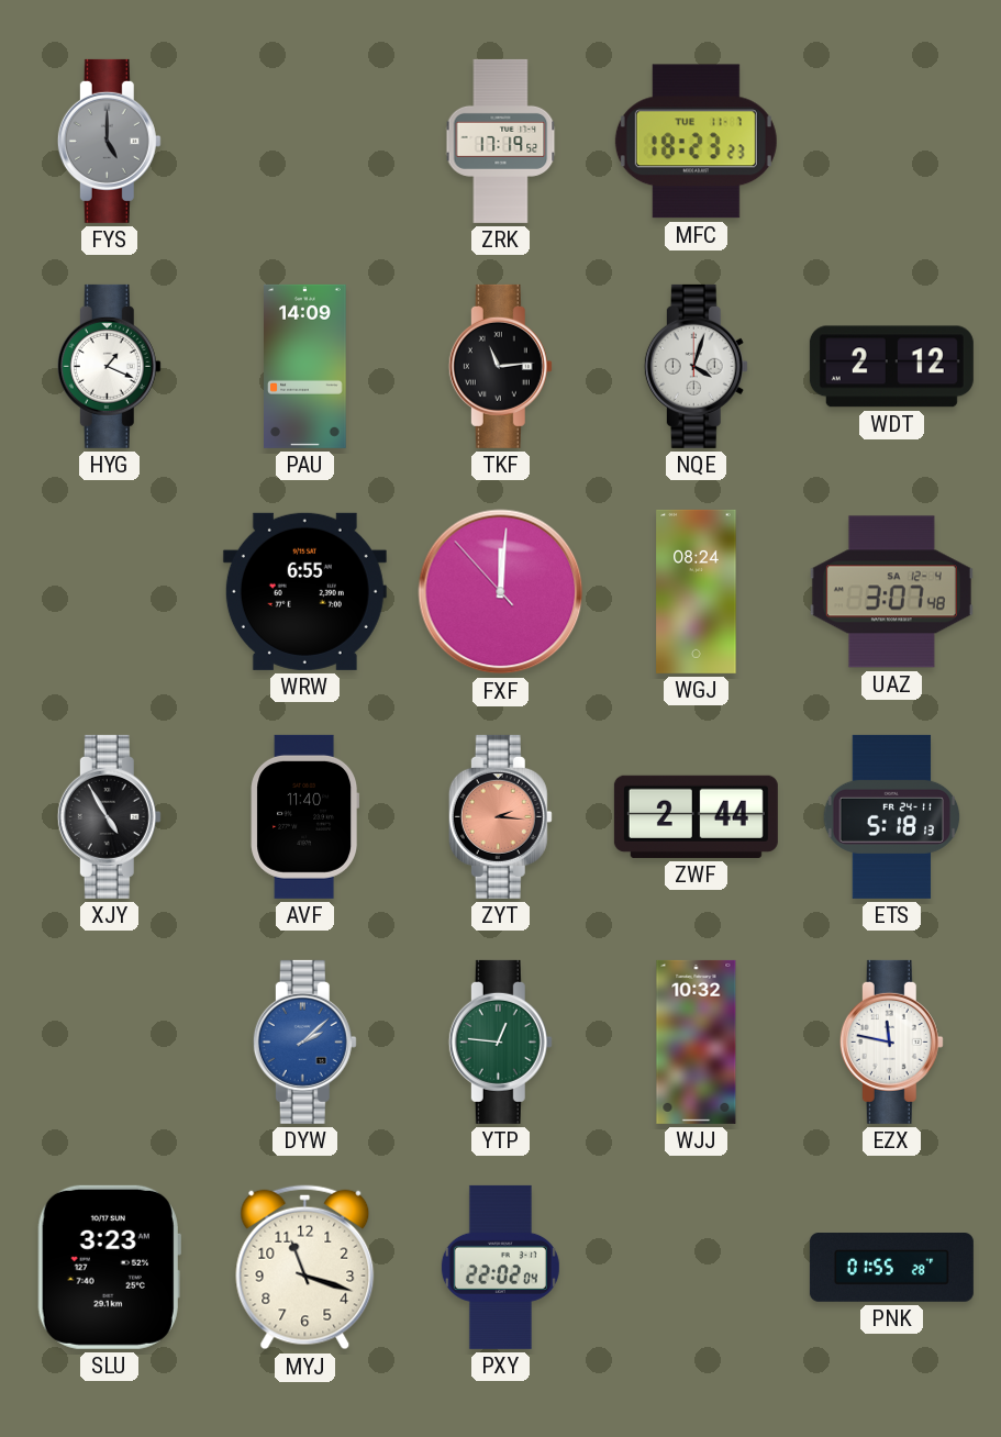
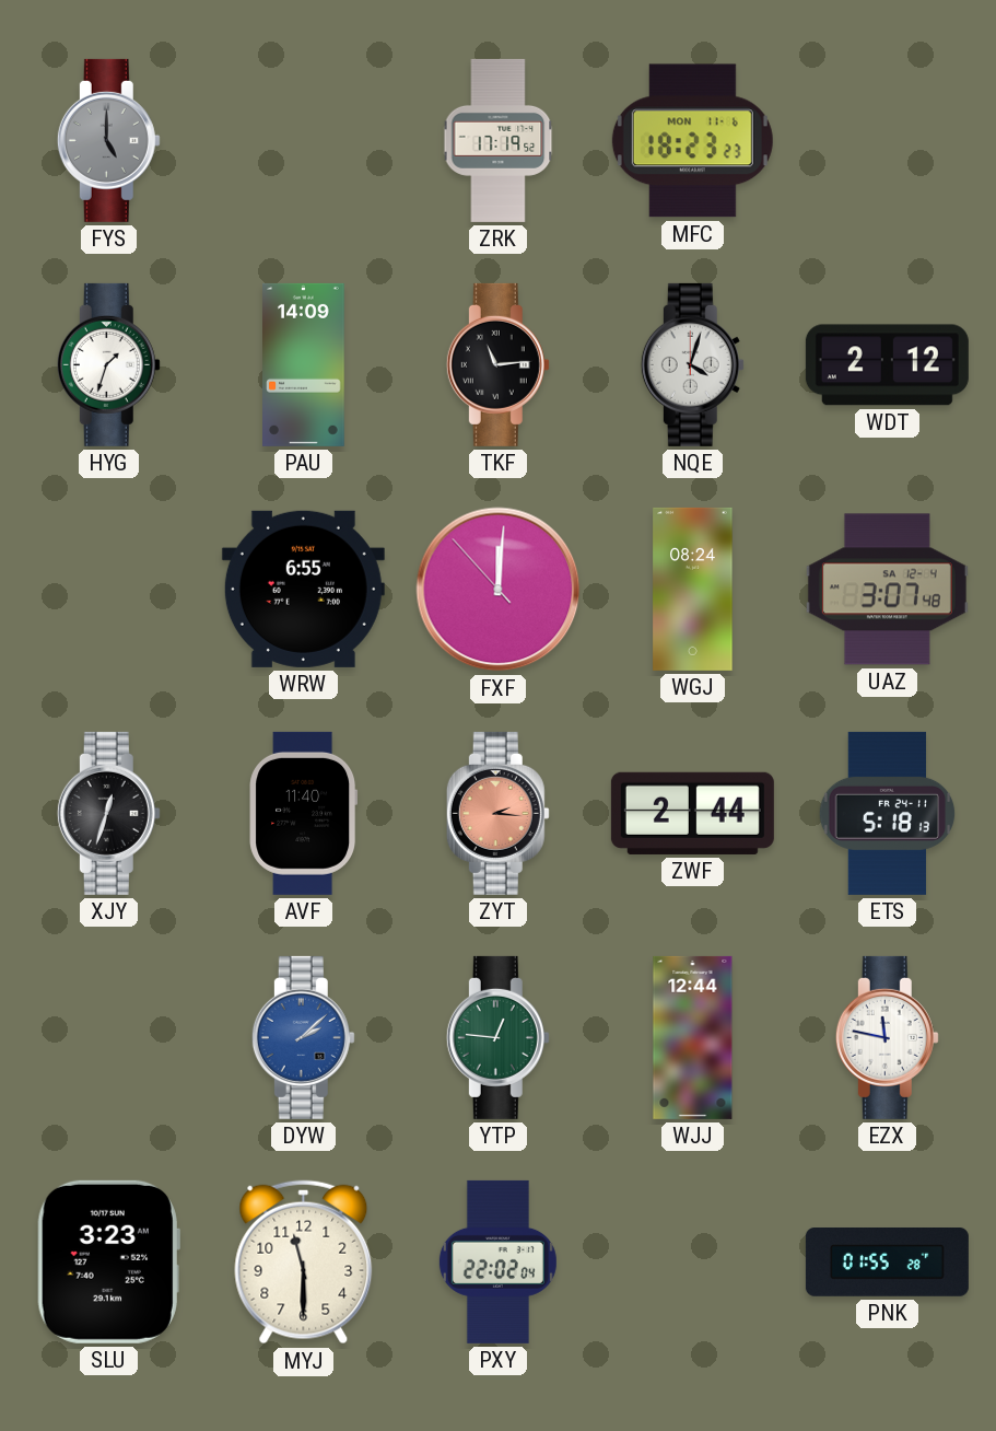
MFC date: TUE 11-7 -> MON 11-6 (692, 141)
HYG: 1:19 -> 1:33 (108, 364)
XJY: 4:55 -> 12:33 (108, 813)
WJJ: 10:32 -> 12:44 (693, 1037)
MYJ: 11:18 -> 11:30 (304, 1263)
